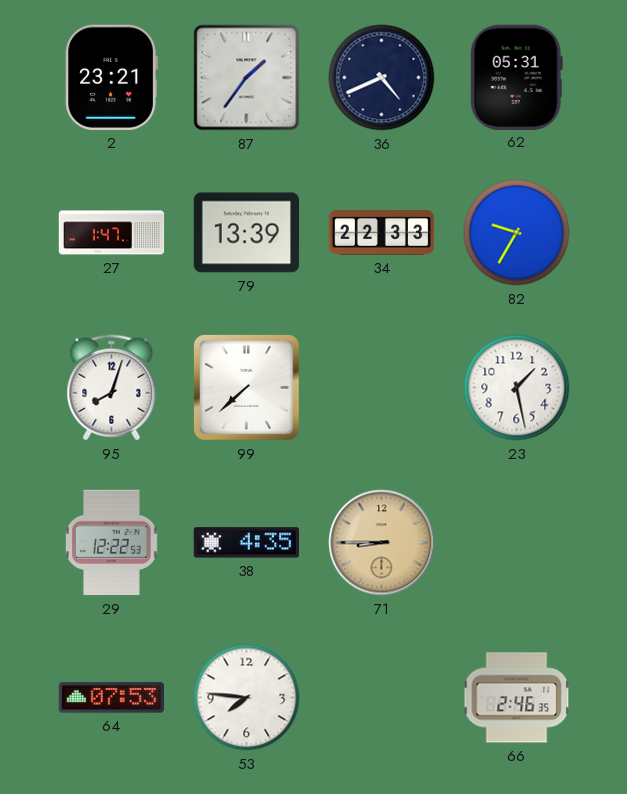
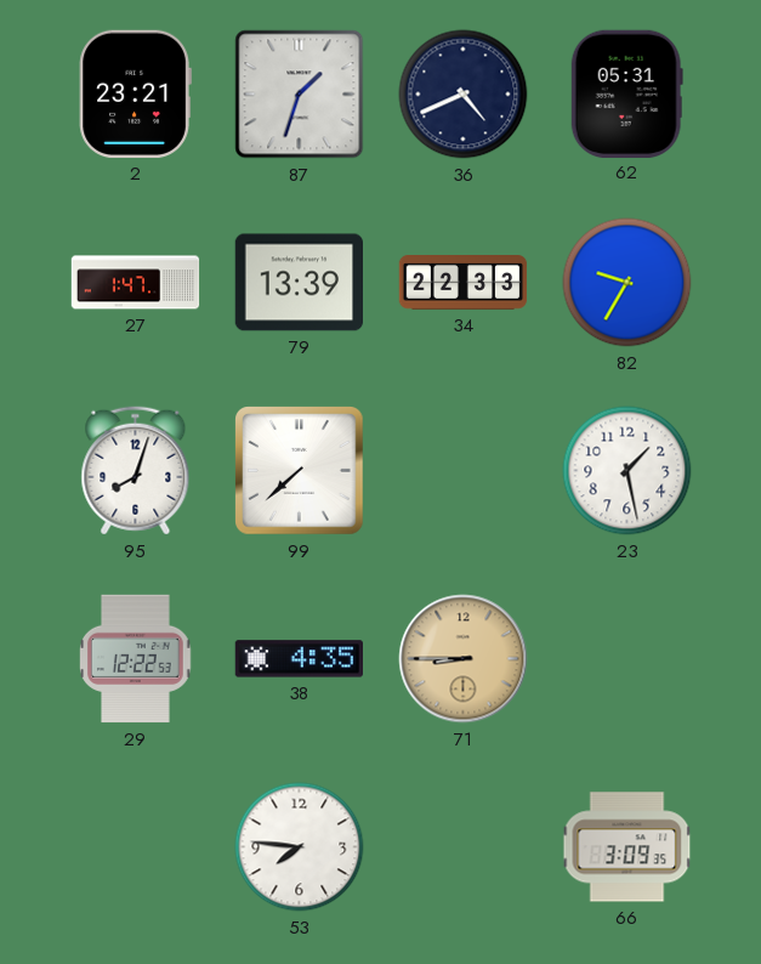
87: 1:36 -> 1:33 (300, 95)
64: 07:53 -> none (111, 698)
66: 2:46 -> 3:09 (627, 847)
